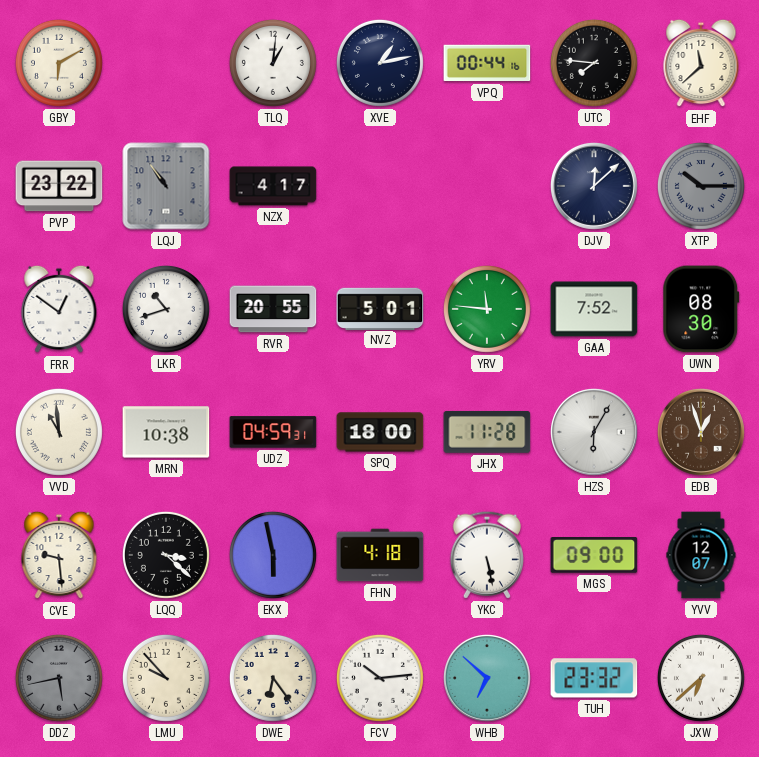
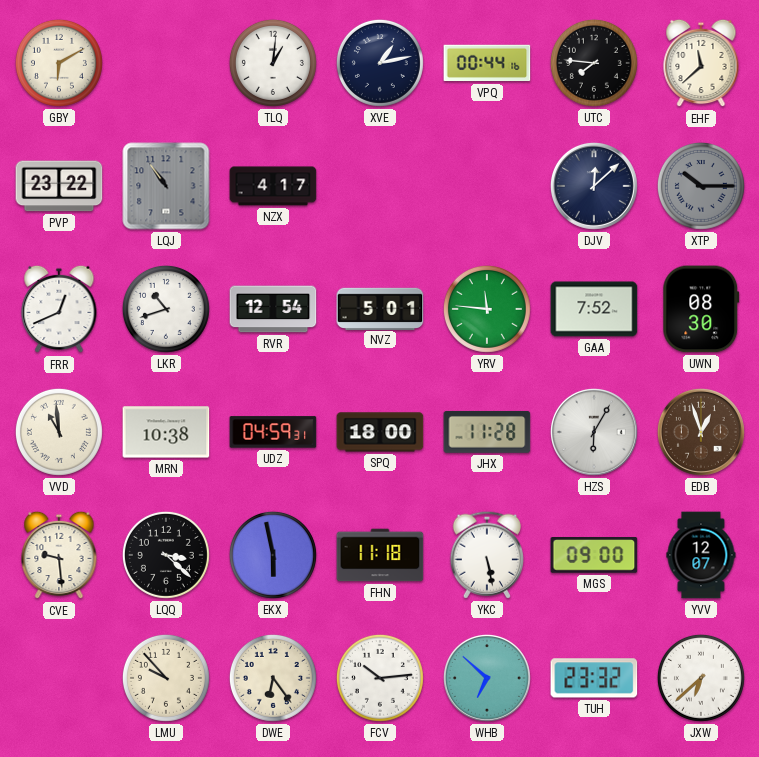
FRR: 12:51 -> 12:41 (59, 309)
RVR: 20:55 -> 12:54 (273, 309)
FHN: 4:18 -> 11:18 (380, 555)
DDZ: 5:43 -> none (59, 678)
